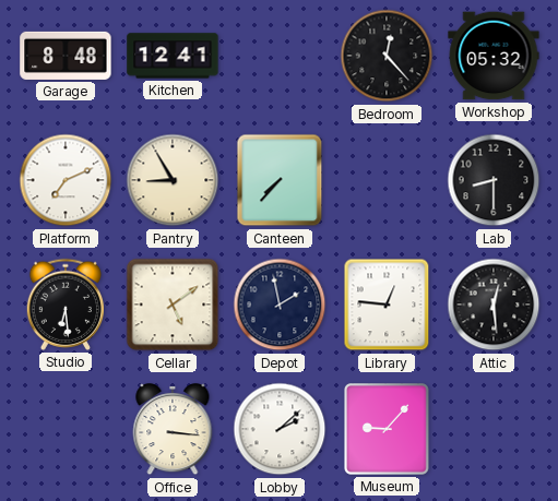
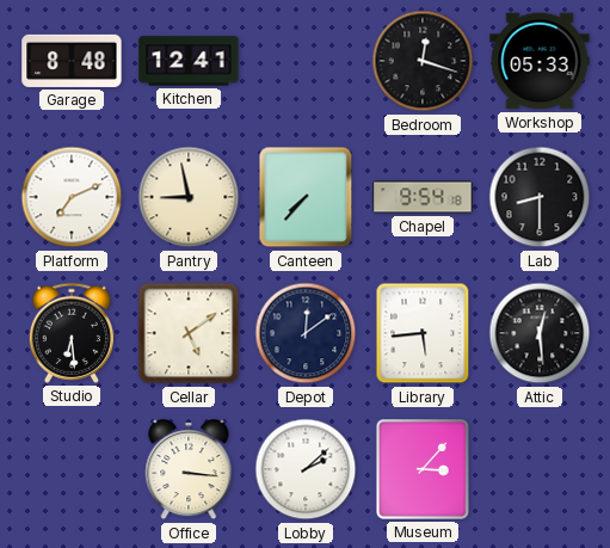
Bedroom: 12:23 -> 12:18 (423, 61)
Workshop: 05:32 -> 05:33 (540, 61)
Pantry: 8:55 -> 8:58 (189, 197)
Chapel: none -> 9:54 (423, 197)
Depot: 1:58 -> 12:09 (306, 333)
Library: 12:46 -> 5:44 (423, 333)
Museum: 9:07 -> 3:07 (424, 470)
